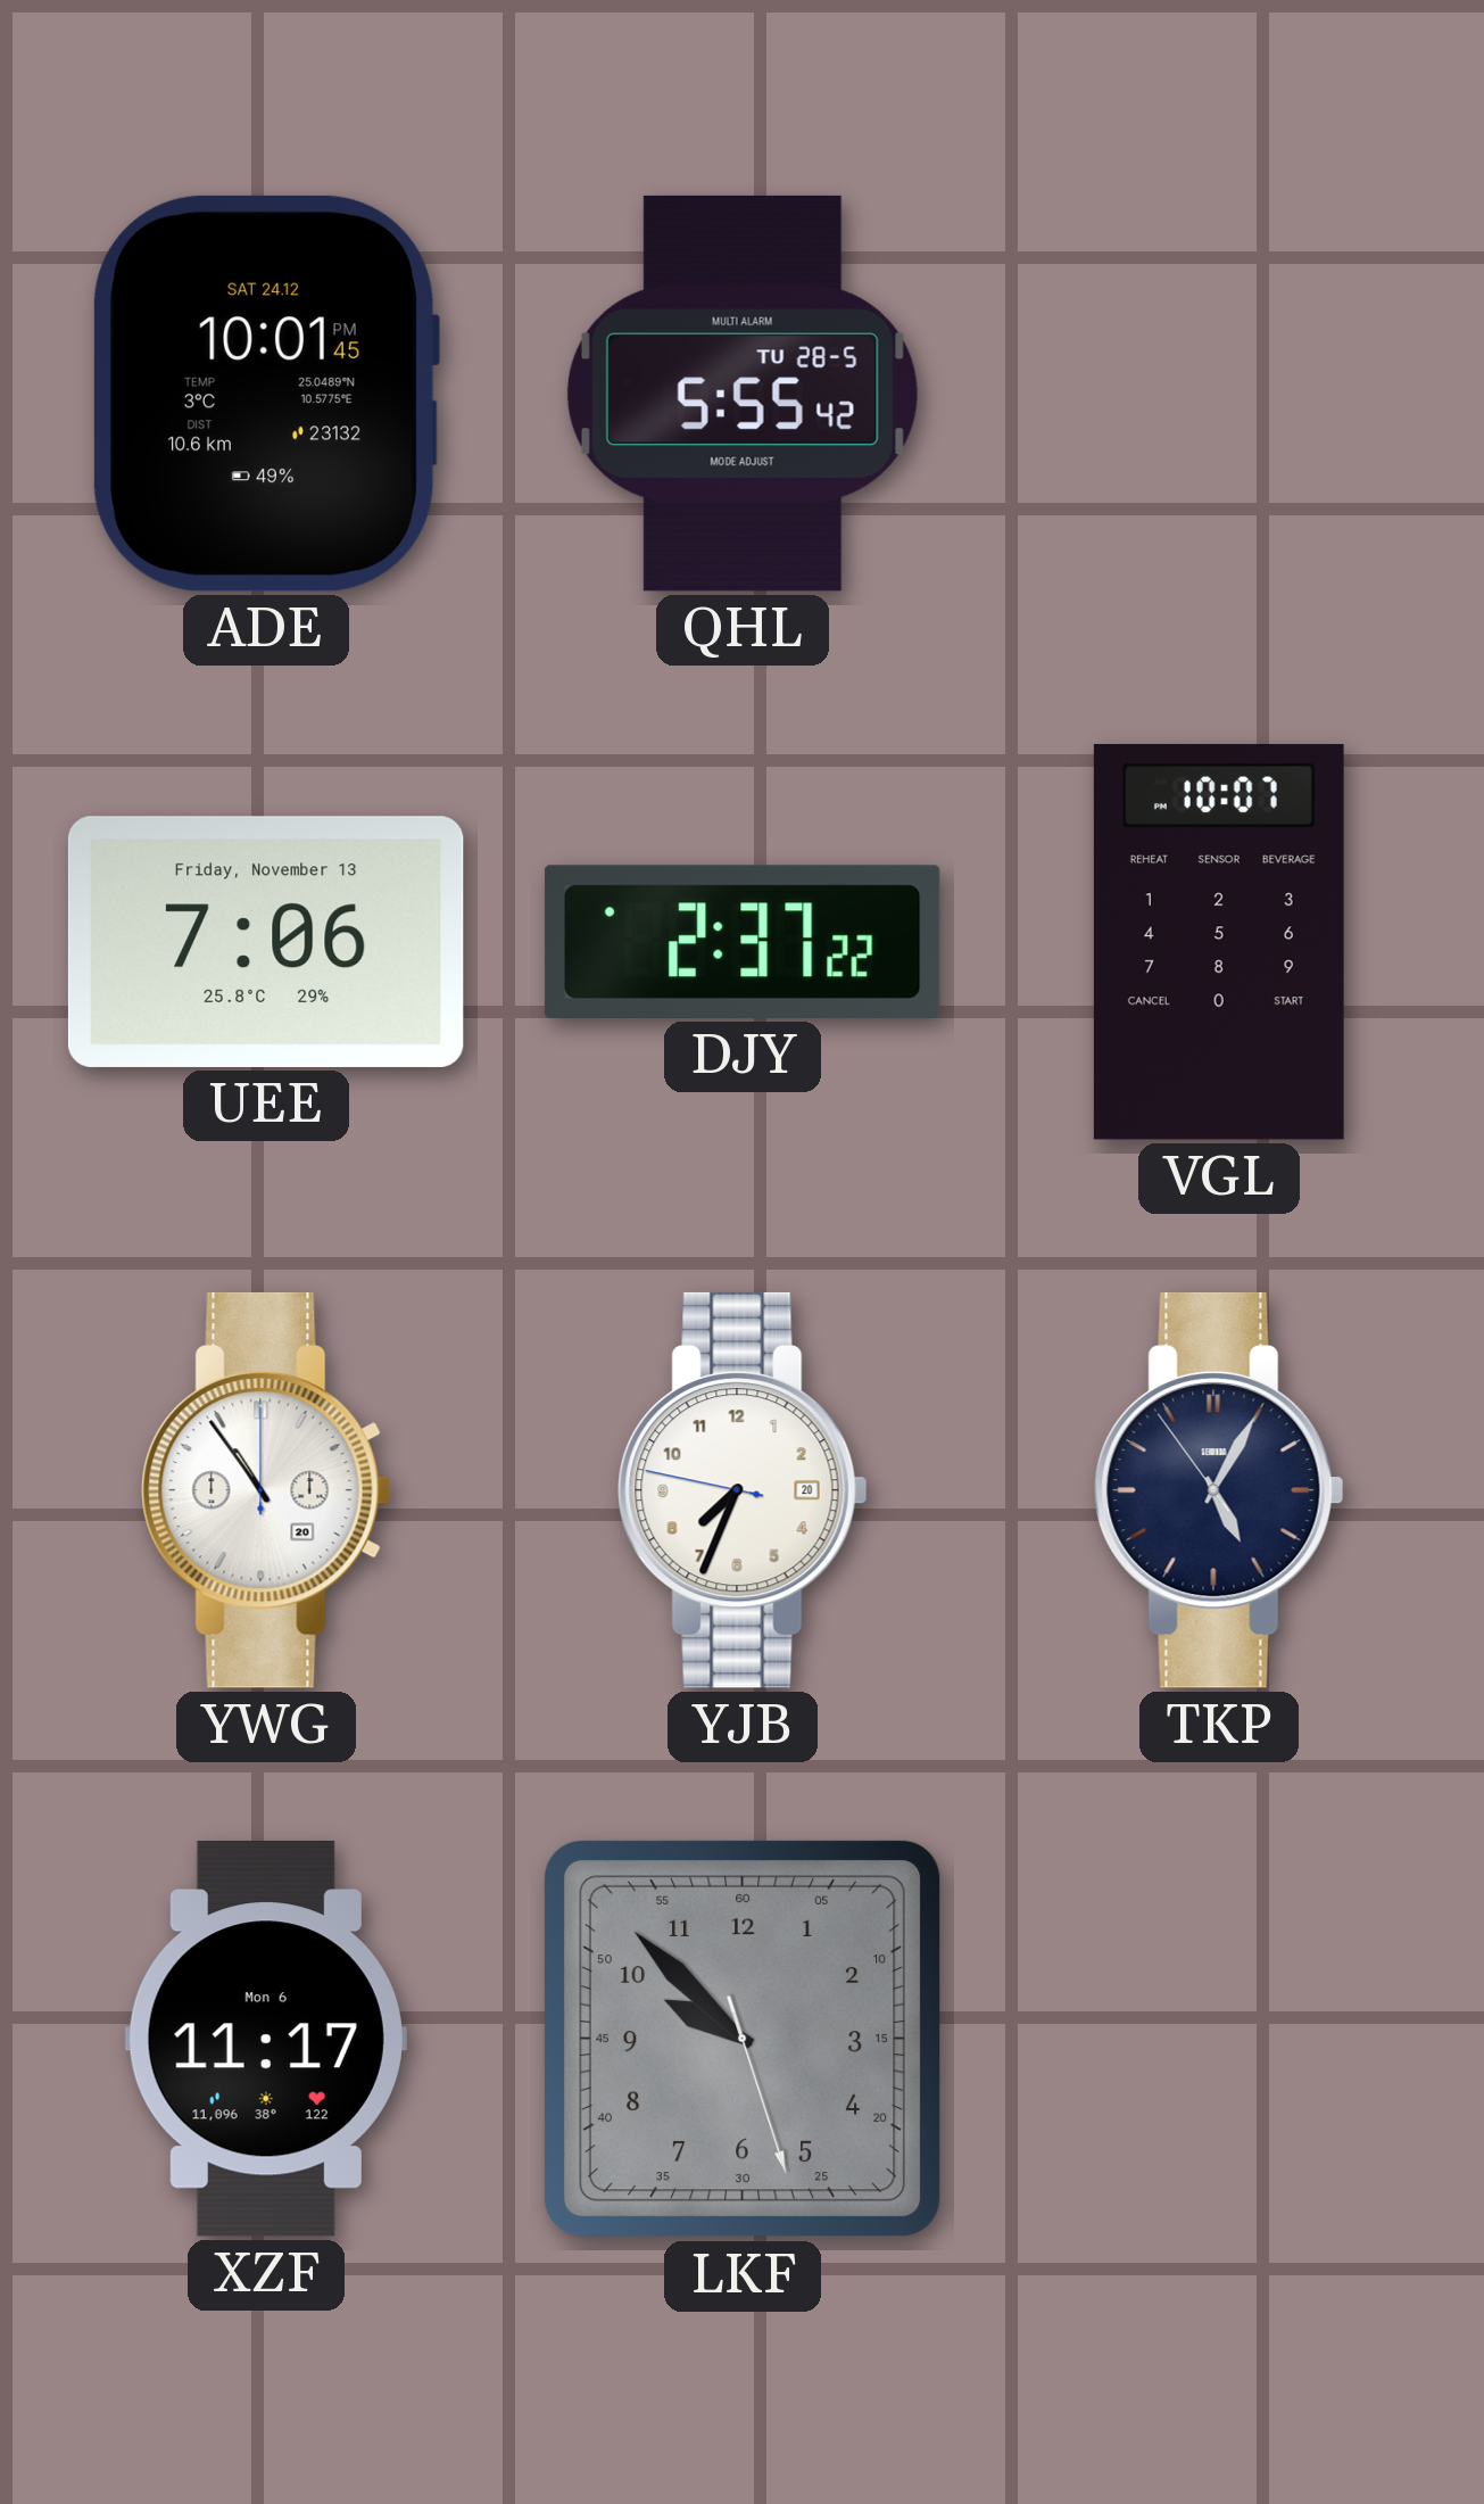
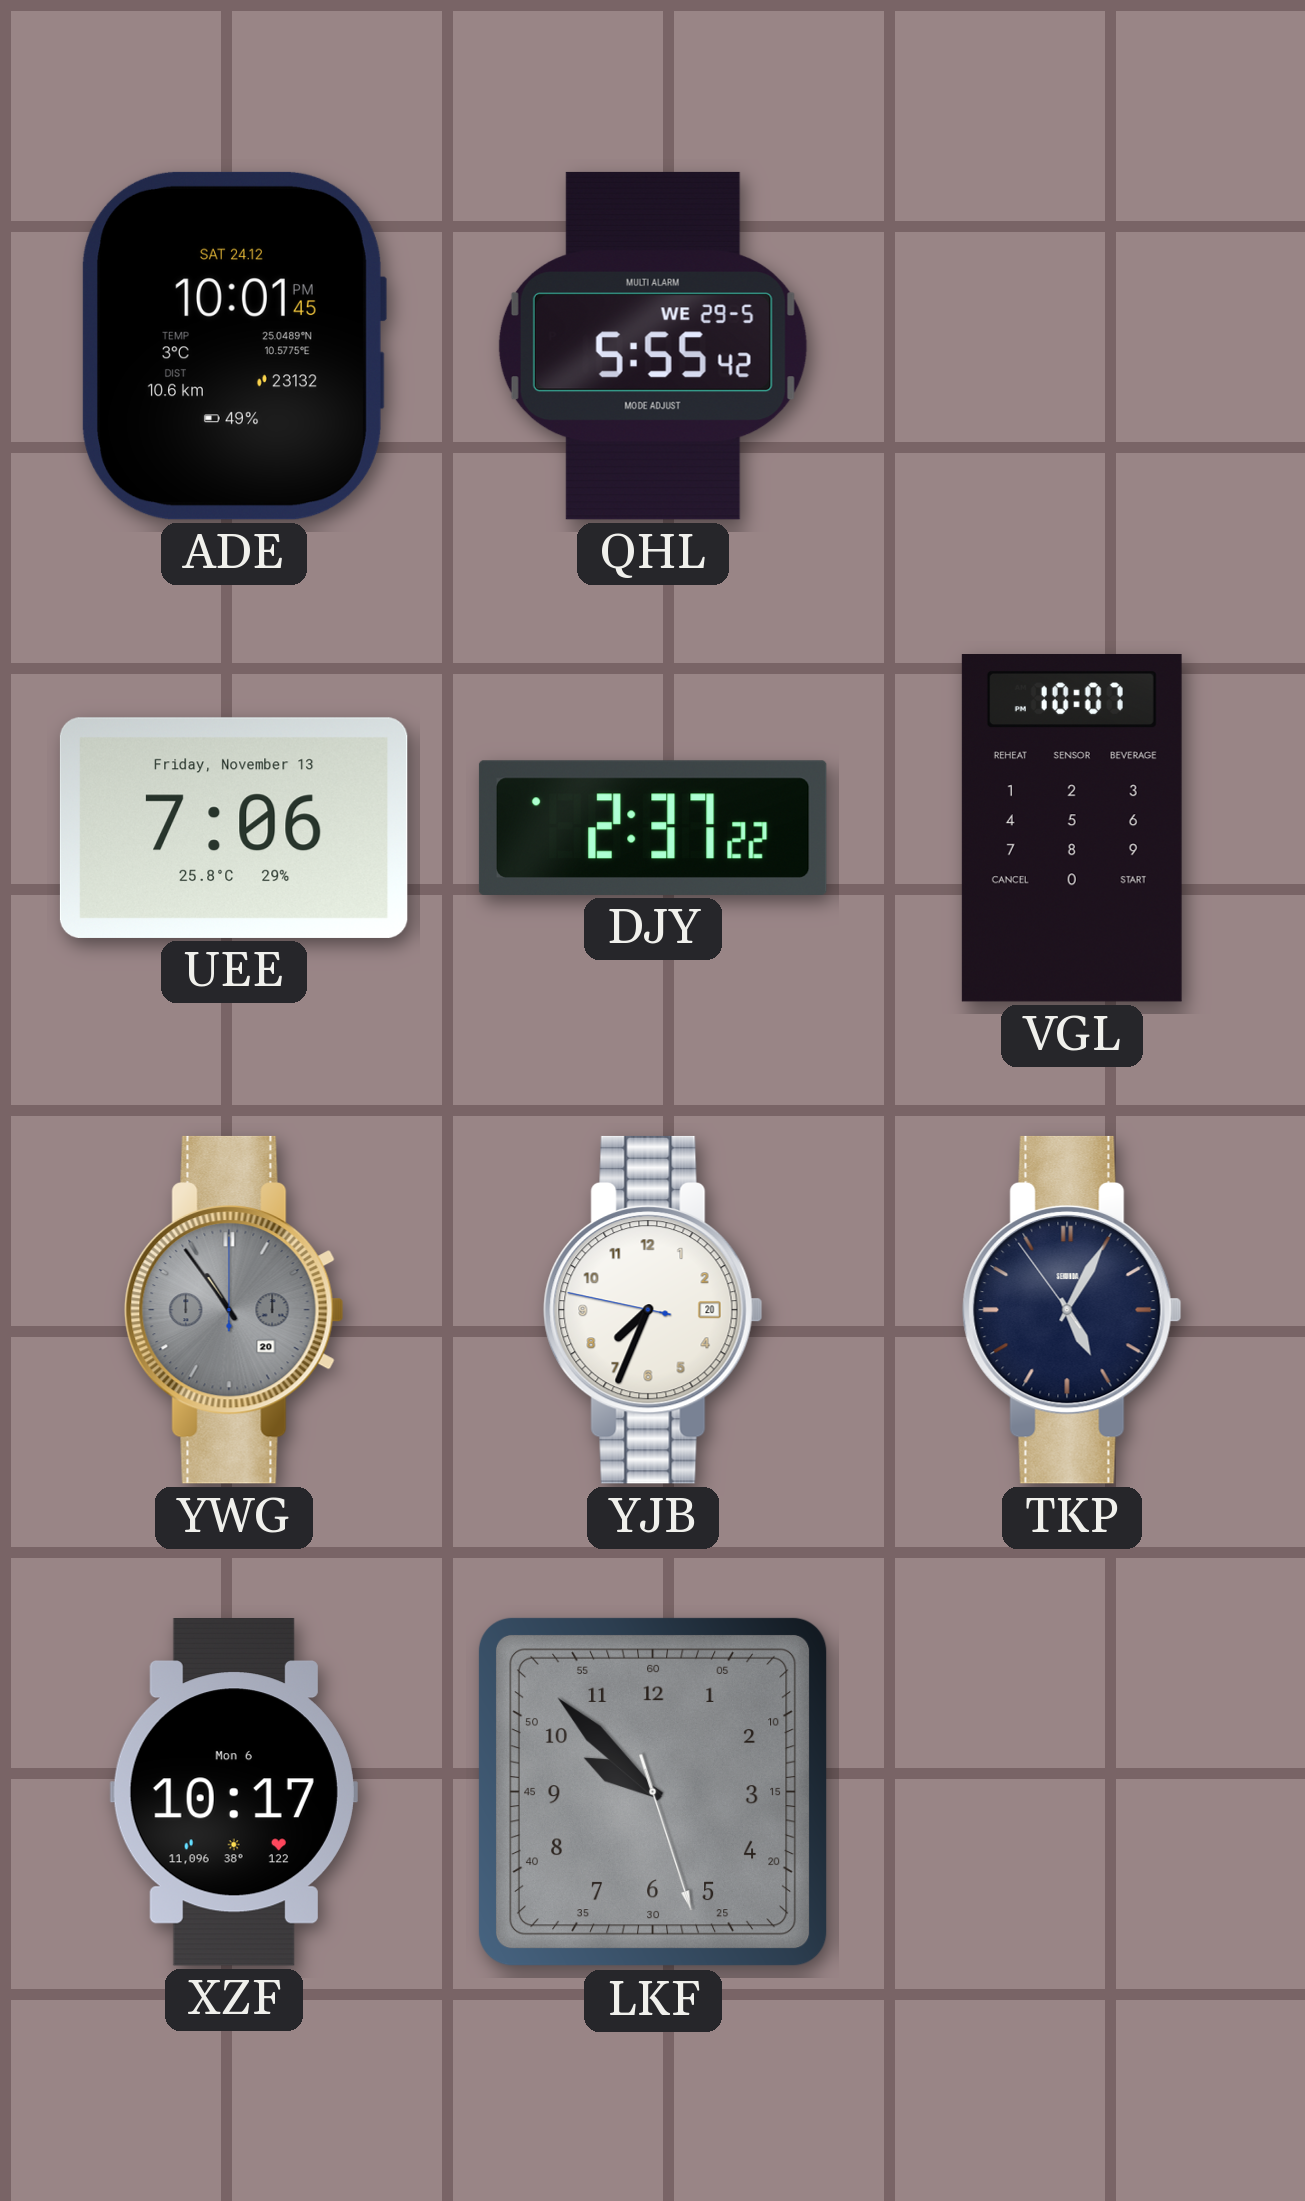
QHL date: TU 28-5 -> WE 29-5 (653, 346)
YWG dial: white -> grey (234, 1310)
XZF: 11:17 -> 10:17 (234, 1793)
